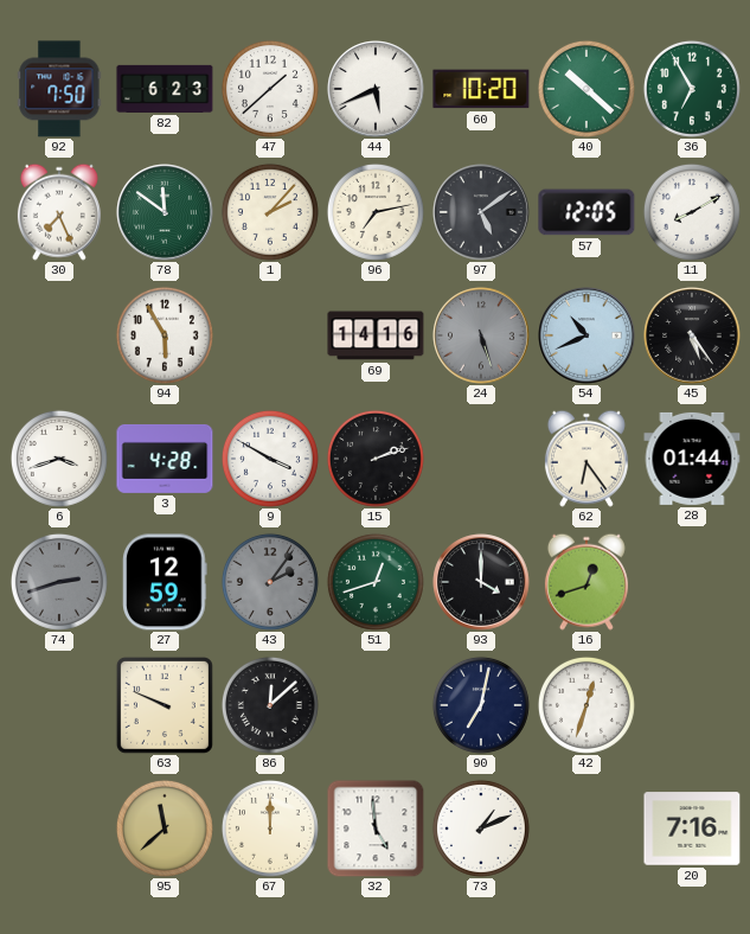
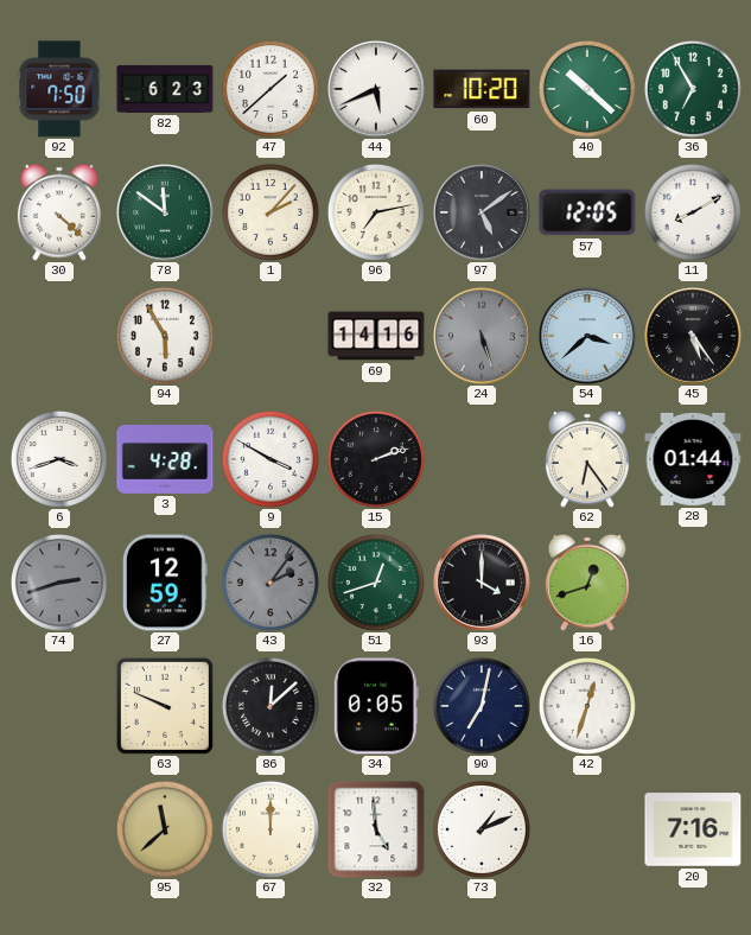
30: 7:26 -> 4:22 (59, 212)
54: 10:41 -> 3:38 (587, 336)
34: none -> 0:05 (376, 706)
